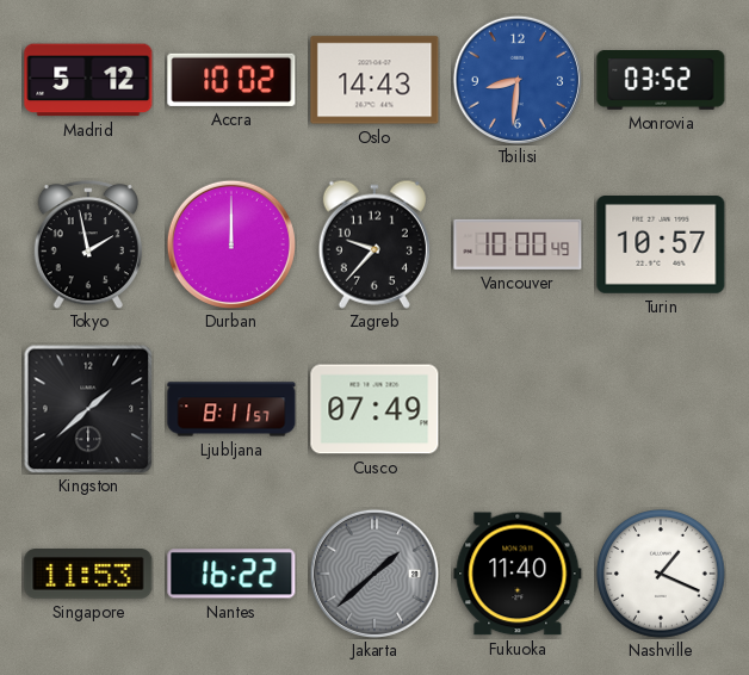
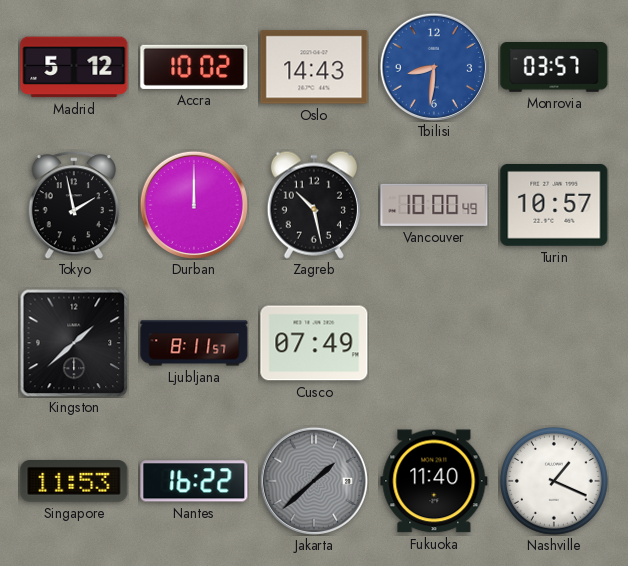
Monrovia: 03:52 -> 03:57 (554, 68)
Zagreb: 9:37 -> 10:28 (314, 205)
